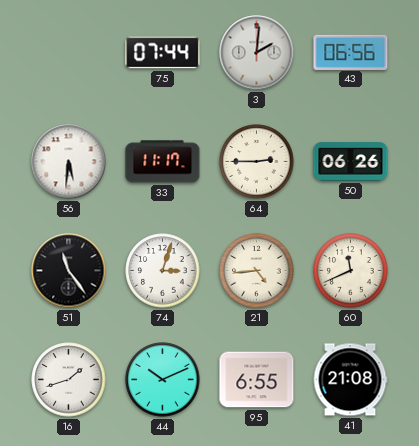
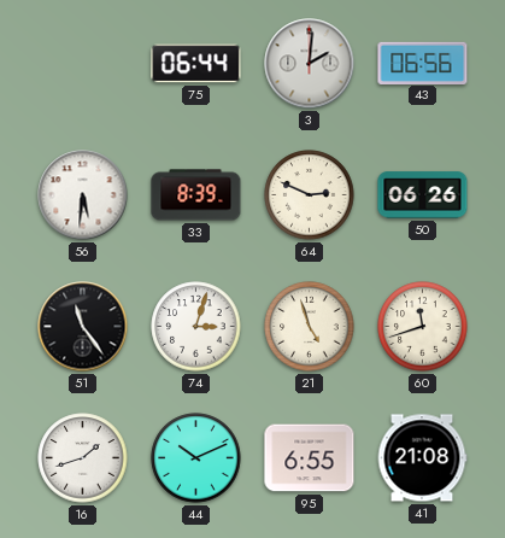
75: 07:44 -> 06:44 (196, 64)
33: 11:17 -> 8:39 (196, 195)
64: 2:45 -> 2:49 (310, 195)
21: 4:44 -> 4:57 (310, 327)
60: 11:41 -> 11:42 (423, 327)
